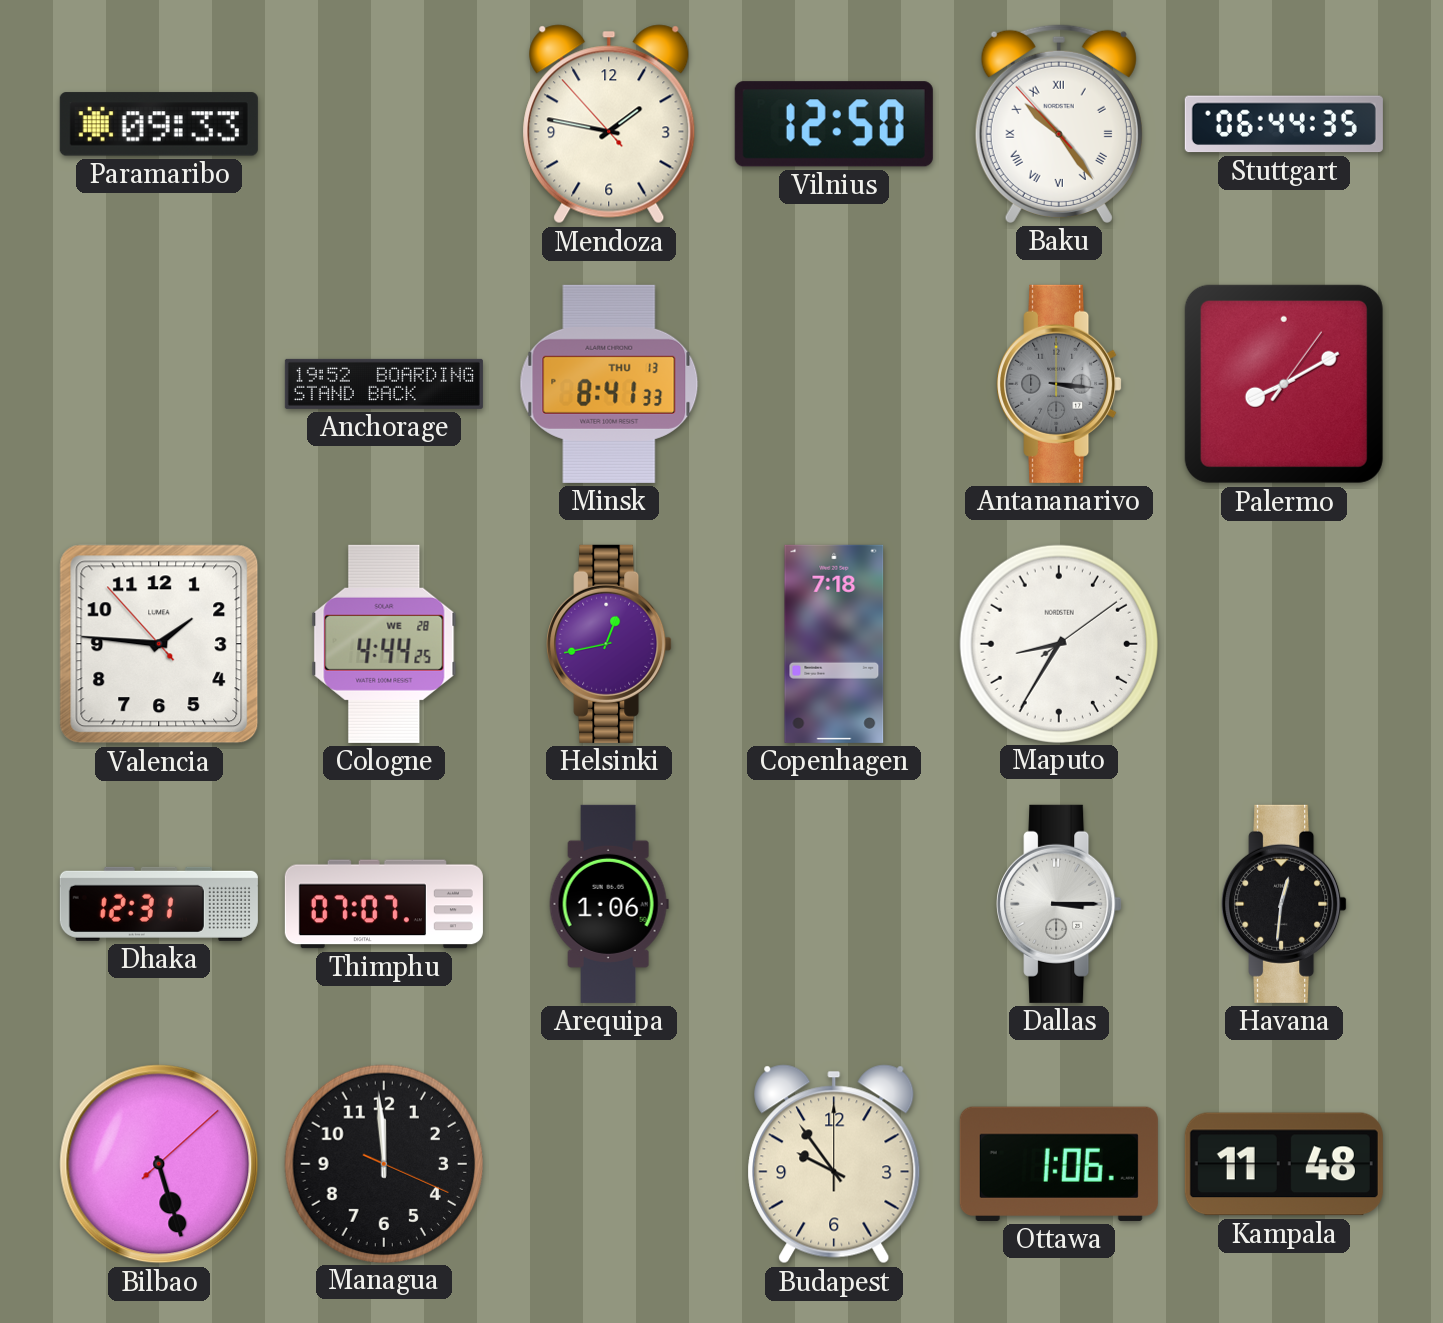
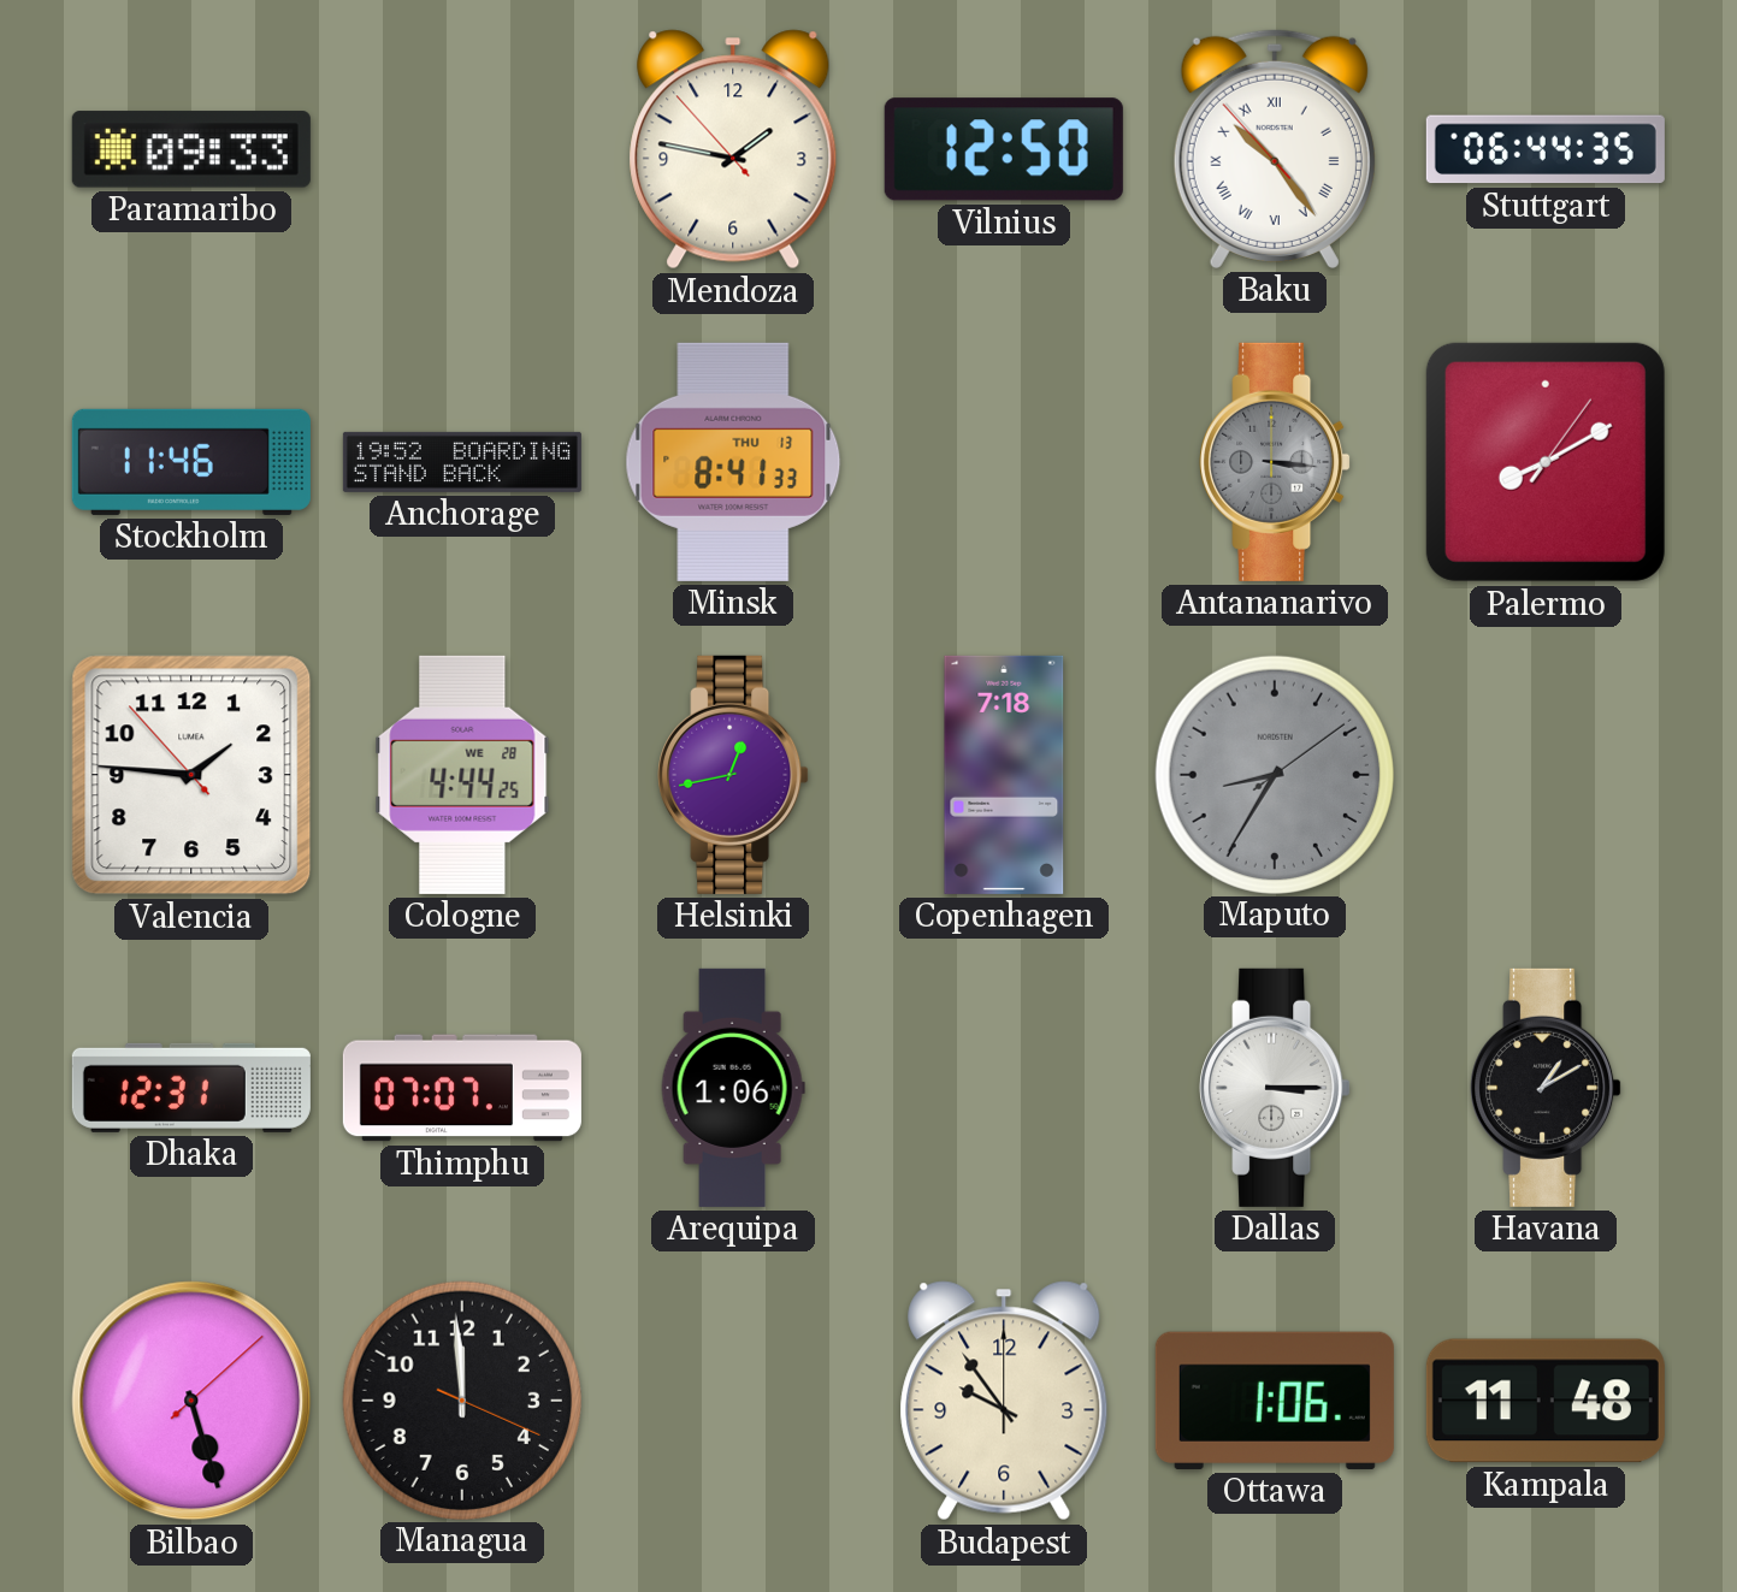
Stockholm: none -> 11:46 (191, 462)
Maputo dial: white -> grey (1274, 774)
Havana: 12:31 -> 1:10 (1546, 1088)
